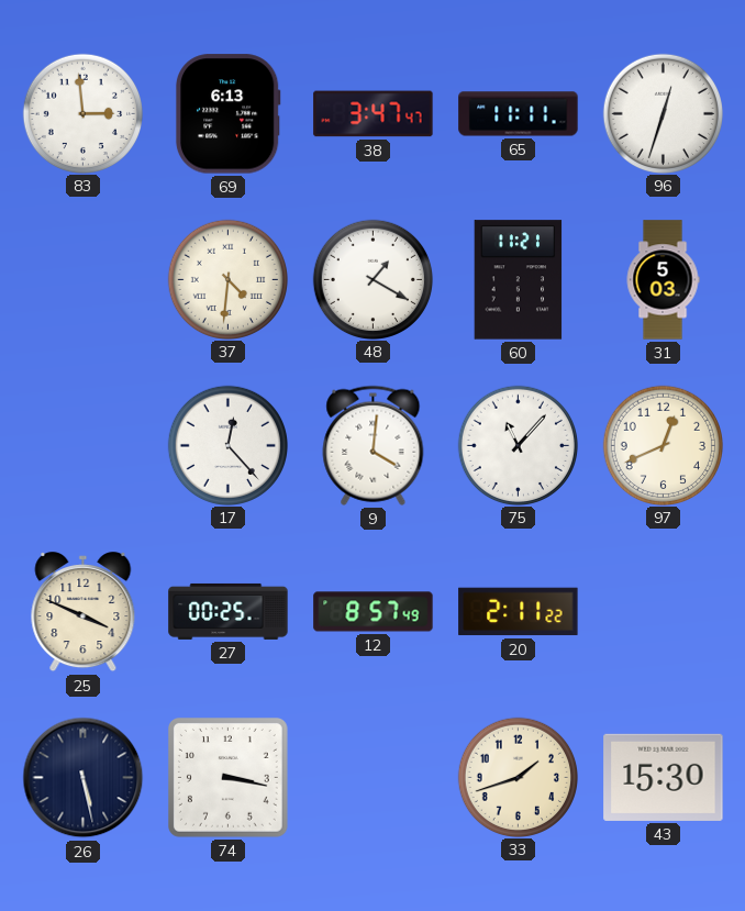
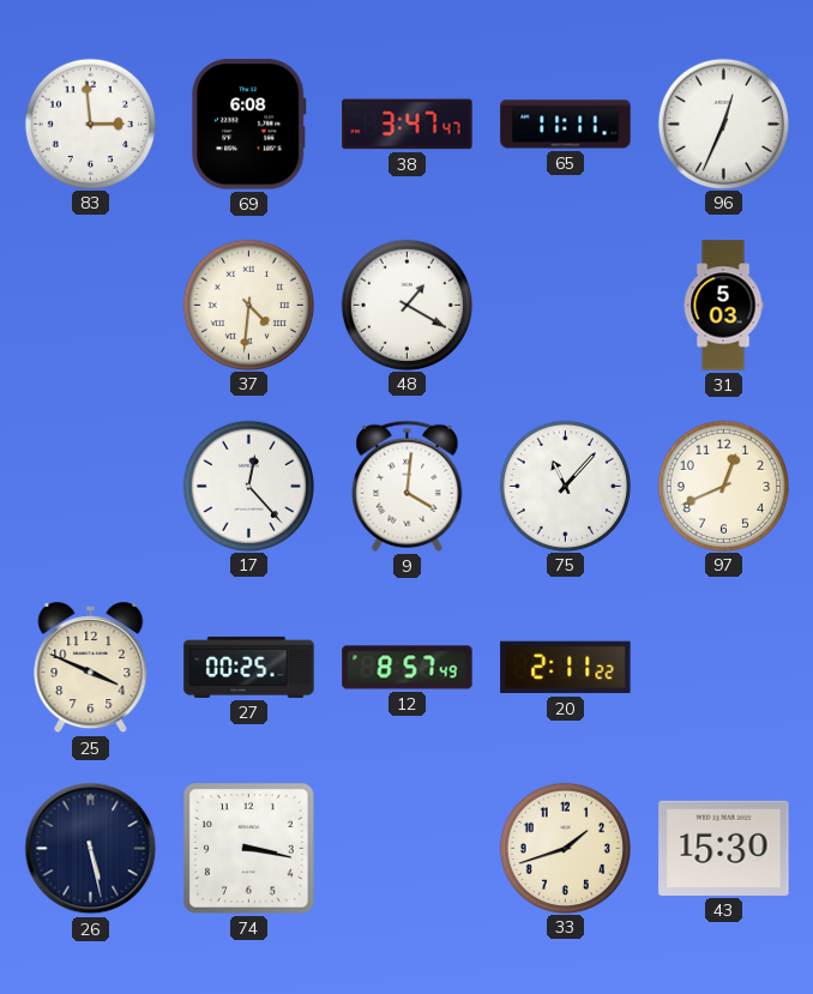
69: 6:13 -> 6:08 (248, 125)
96: 12:33 -> 12:34 (723, 124)
60: 11:21 -> none (519, 280)
